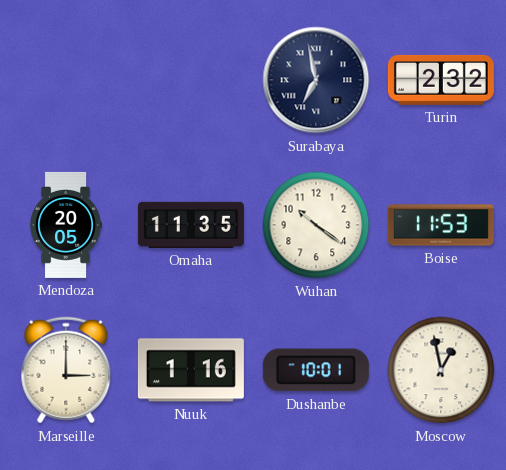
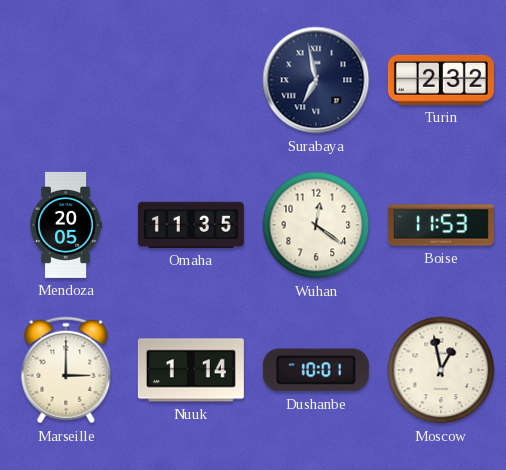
Wuhan: 10:21 -> 12:21 (316, 225)
Nuuk: 1:16 -> 1:14 (191, 370)
